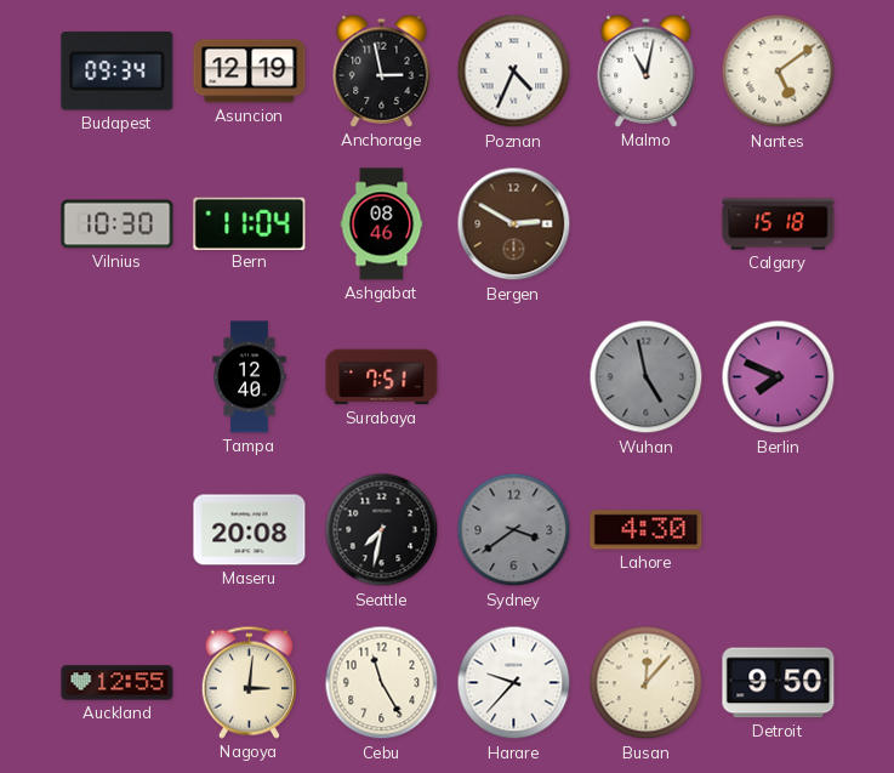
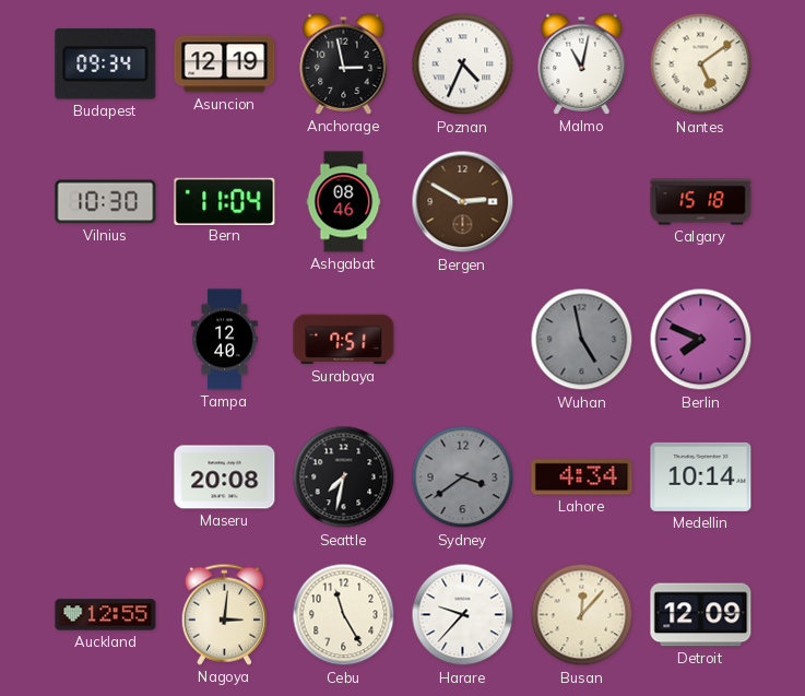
Lahore: 4:30 -> 4:34 (582, 477)
Medellin: none -> 10:14 (701, 476)
Detroit: 9:50 -> 12:09 (701, 615)
